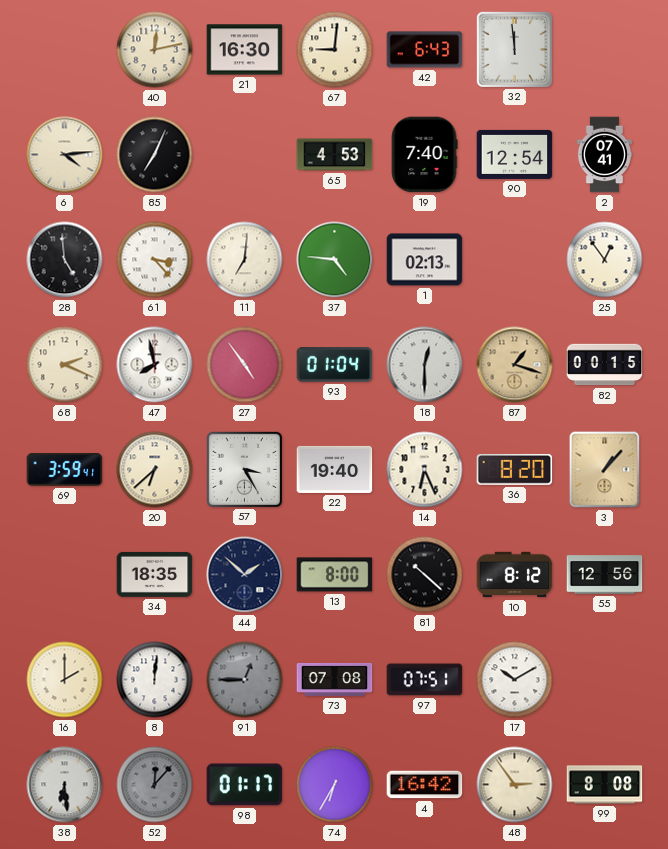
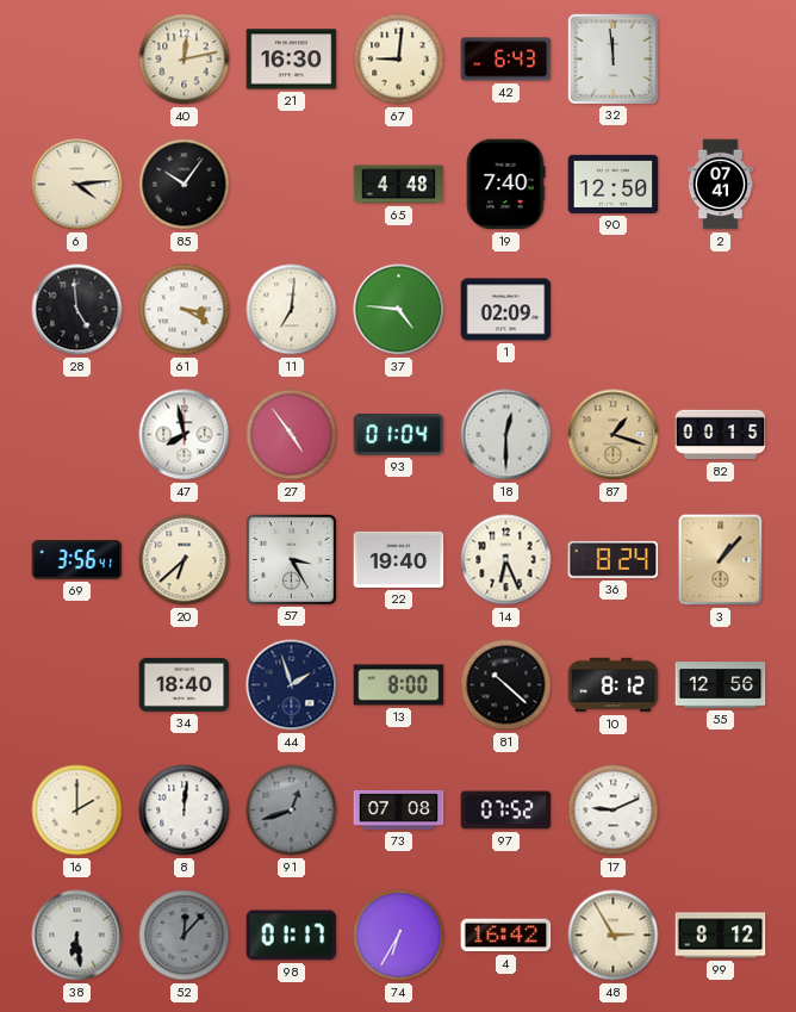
85: 7:04 -> 10:06 (185, 185)
65: 4:53 -> 4:48 (399, 185)
90: 12:54 -> 12:50 (614, 184)
61: 3:23 -> 3:20 (185, 310)
1: 02:13 -> 02:09 (506, 310)
25: 12:54 -> none (605, 260)
68: 2:19 -> none (65, 365)
69: 3:59 -> 3:56 (77, 560)
36: 8:20 -> 8:24 (614, 559)
34: 18:35 -> 18:40 (185, 684)
44: 1:52 -> 1:57 (292, 685)
91: 12:45 -> 12:42 (292, 811)
97: 07:51 -> 07:52 (506, 811)
17: 10:10 -> 9:11 (614, 811)
48: 2:54 -> 2:55 (614, 936)
99: 8:08 -> 8:12 (721, 936)
